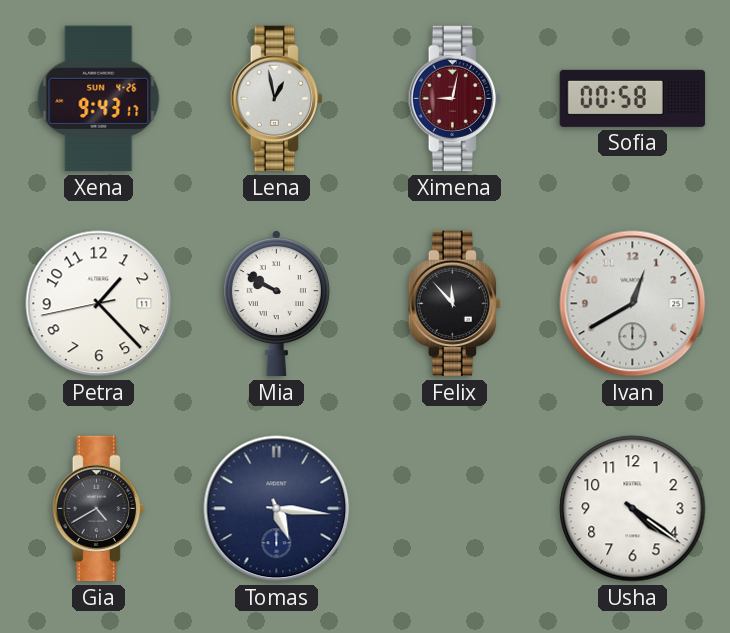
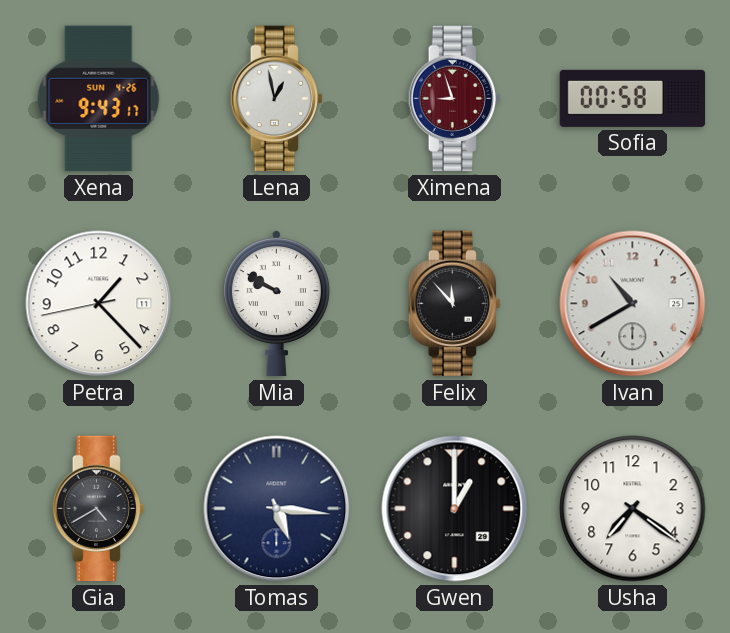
Ximena: 9:02 -> 8:57 (454, 99)
Ivan: 12:40 -> 10:40 (633, 304)
Gwen: none -> 1:00 (455, 509)
Usha: 4:21 -> 7:21 (633, 509)
